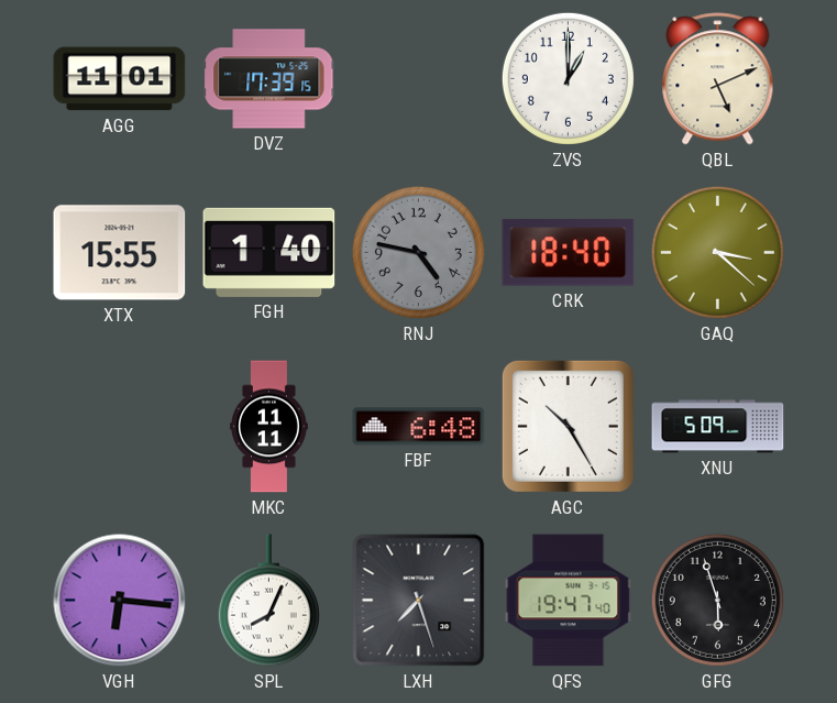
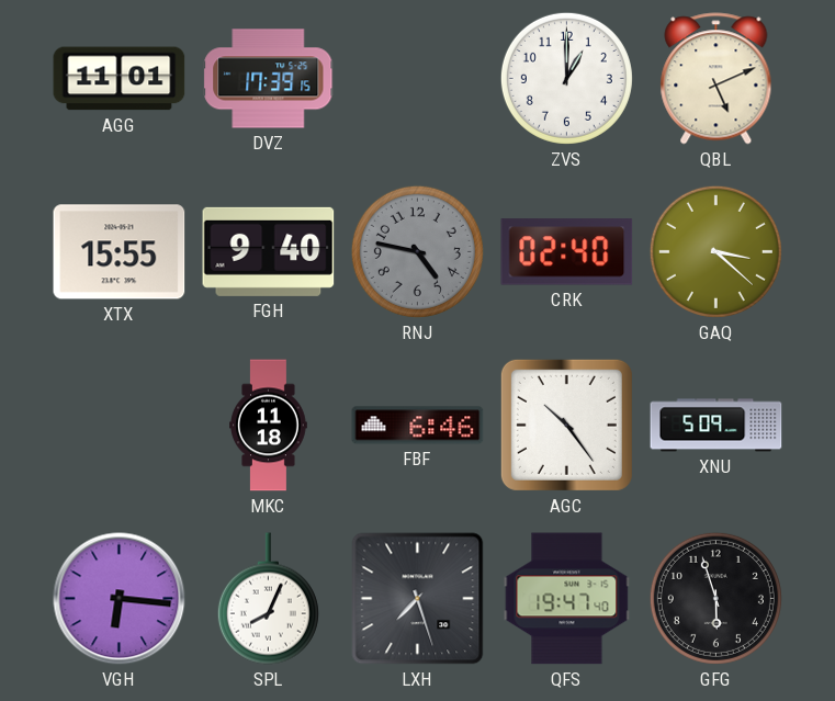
FGH: 1:40 -> 9:40 (269, 251)
CRK: 18:40 -> 02:40 (567, 252)
MKC: 11:11 -> 11:18 (269, 426)
FBF: 6:48 -> 6:46 (418, 426)
AGC: 10:25 -> 10:24 (566, 425)
